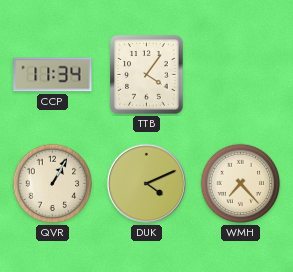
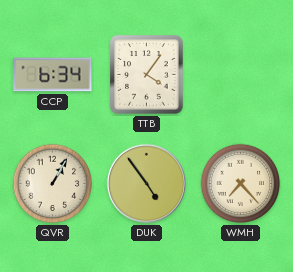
CCP: 11:34 -> 6:34 (53, 75)
DUK: 4:11 -> 4:54 (146, 183)
